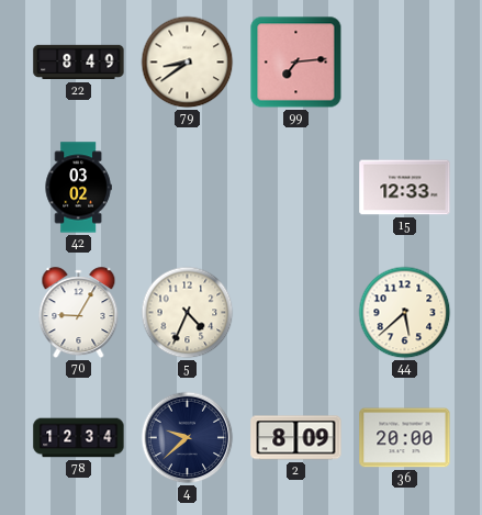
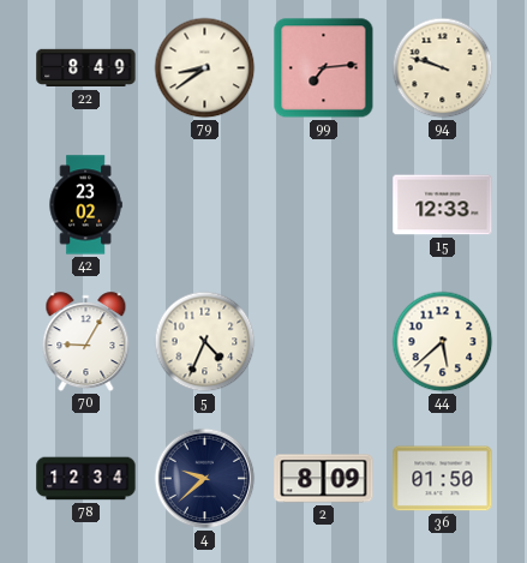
94: none -> 9:48 (443, 68)
42: 03:02 -> 23:02 (85, 205)
36: 20:00 -> 01:50 (443, 479)
